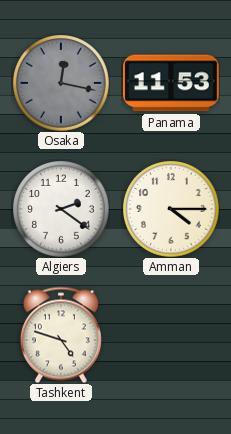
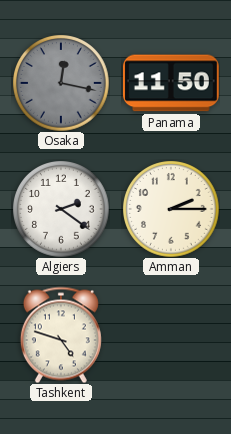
Panama: 11:53 -> 11:50 (171, 83)
Amman: 4:15 -> 2:15 (171, 209)
